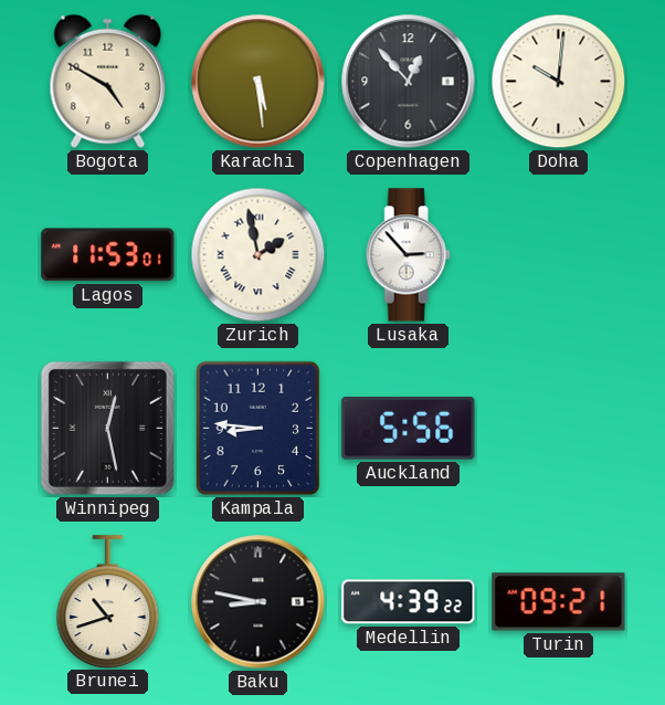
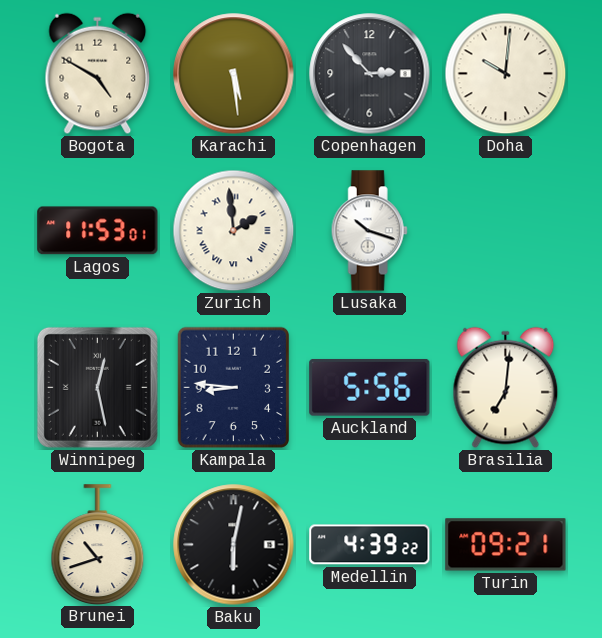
Copenhagen: 12:53 -> 2:53 (370, 74)
Zurich: 1:58 -> 1:59 (234, 231)
Lusaka: 2:53 -> 10:18 (369, 231)
Brasilia: none -> 7:01 (506, 388)
Baku: 8:47 -> 6:02 (234, 545)
